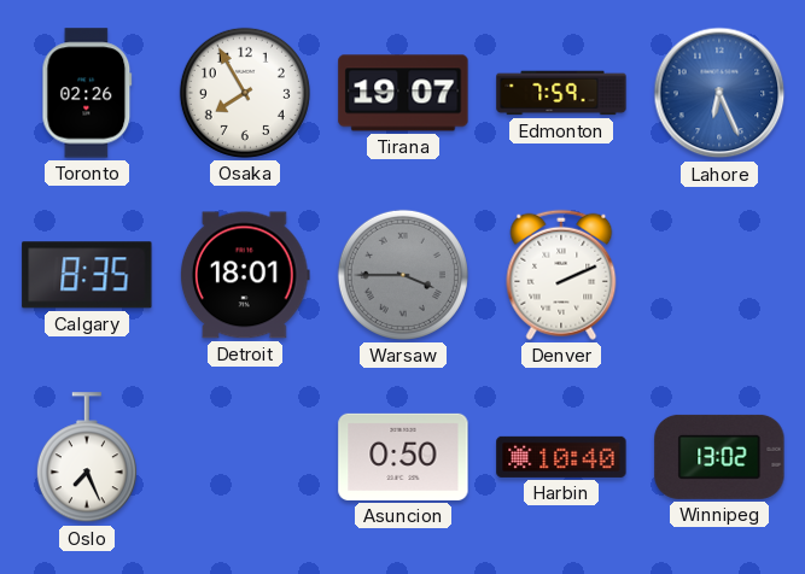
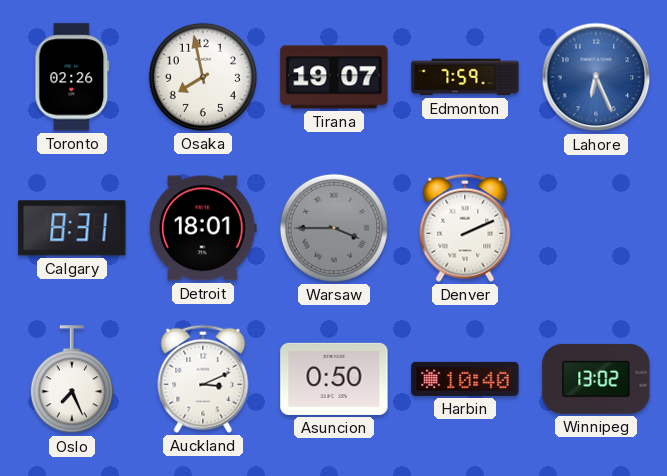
Osaka: 7:55 -> 7:58 (203, 77)
Calgary: 8:35 -> 8:31 (72, 228)
Auckland: none -> 3:11 (203, 379)
